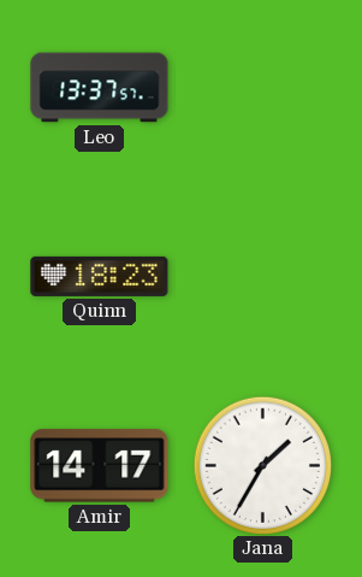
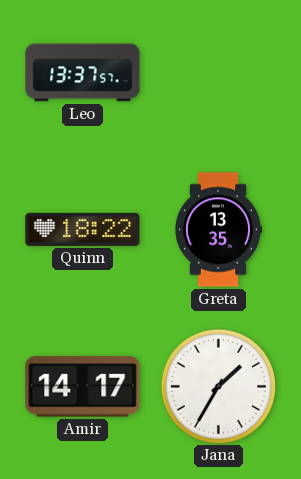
Quinn: 18:23 -> 18:22 (83, 229)
Greta: none -> 13:35 (217, 230)
